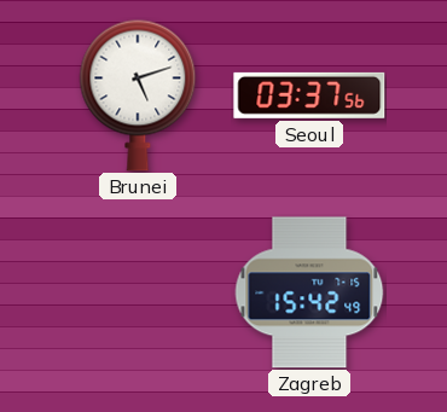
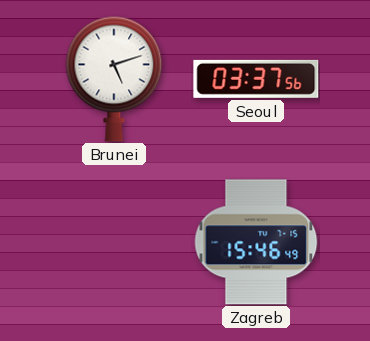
Zagreb: 15:42 -> 15:46 (256, 242)
